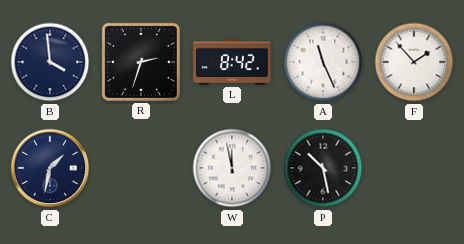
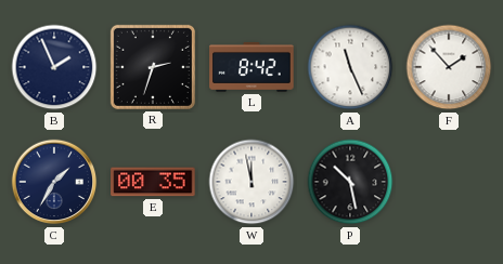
B: 3:59 -> 1:56 (54, 67)
C: 1:32 -> 1:35 (54, 182)
E: none -> 00:35 (153, 182)
